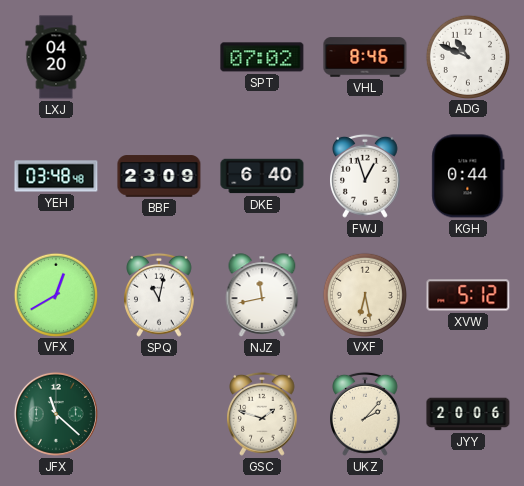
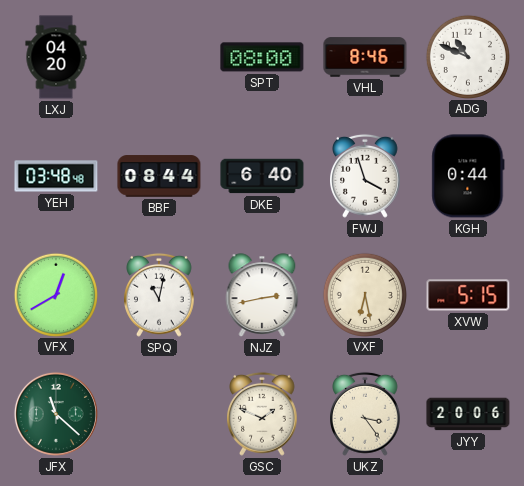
SPT: 07:02 -> 08:00 (262, 57)
BBF: 23:09 -> 08:44 (159, 176)
FWJ: 12:57 -> 3:57 (366, 176)
NJZ: 11:43 -> 2:43 (262, 295)
XVW: 5:12 -> 5:15 (468, 295)
GSC: 1:48 -> 1:49 (263, 414)
UKZ: 2:07 -> 3:24 (366, 414)
